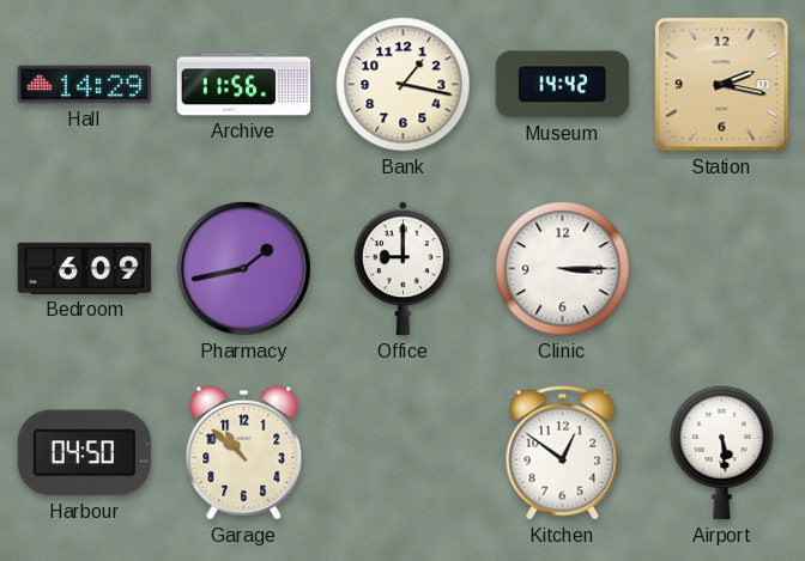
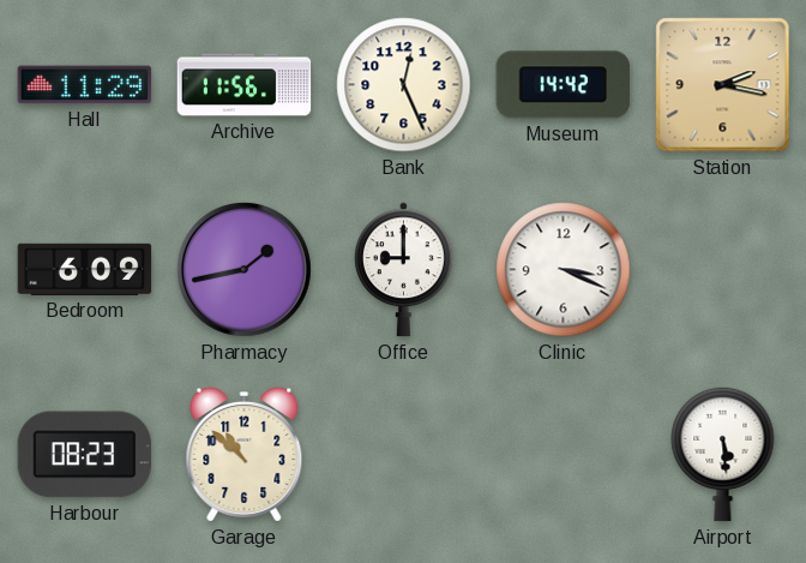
Hall: 14:29 -> 11:29 (85, 85)
Bank: 1:17 -> 12:26 (404, 85)
Clinic: 3:15 -> 3:19 (564, 270)
Harbour: 04:50 -> 08:23 (85, 455)
Kitchen: 12:51 -> none (563, 453)
